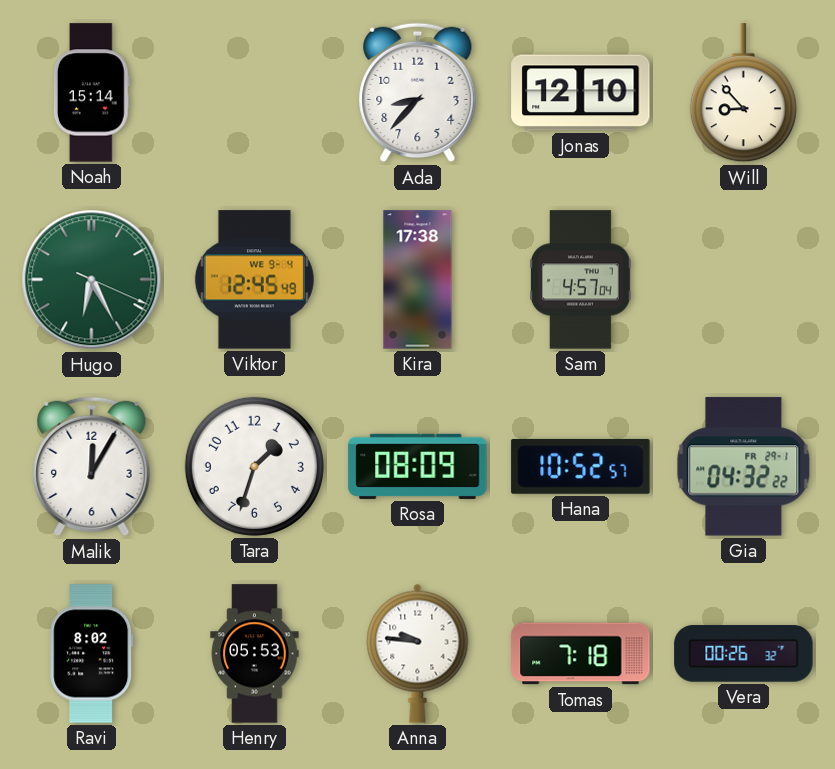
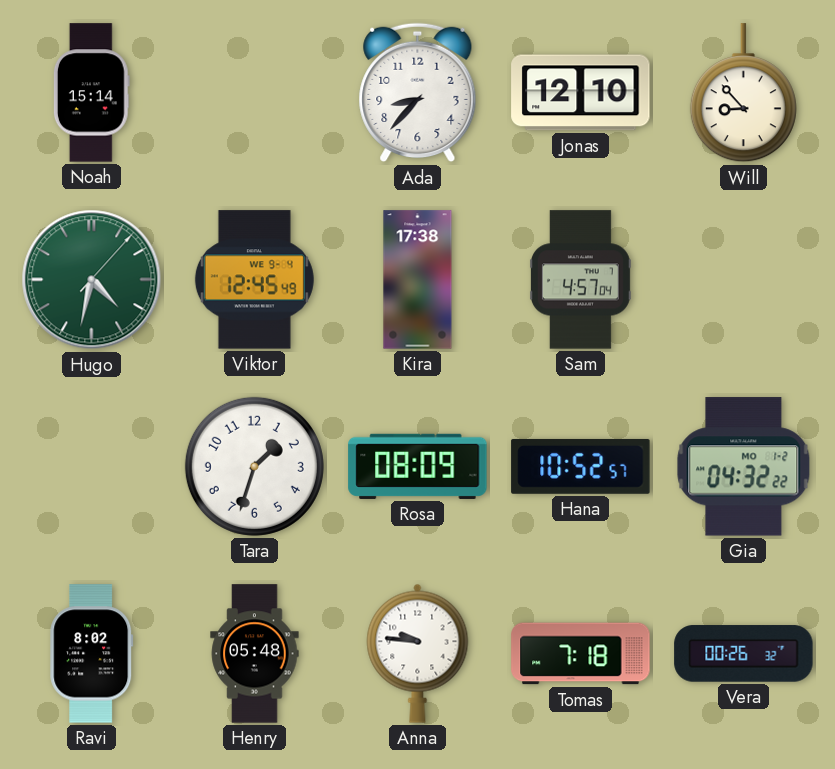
Hugo: 6:25 -> 4:32 (92, 280)
Malik: 12:05 -> none (92, 467)
Gia date: FR 29-1 -> MO 1-2 (744, 467)
Henry: 05:53 -> 05:48 (255, 654)
